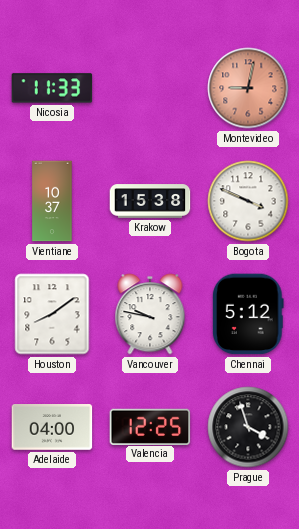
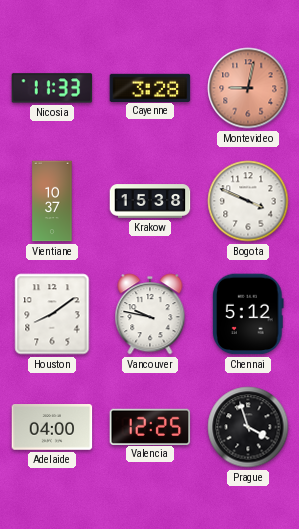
Cayenne: none -> 3:28 (150, 87)
